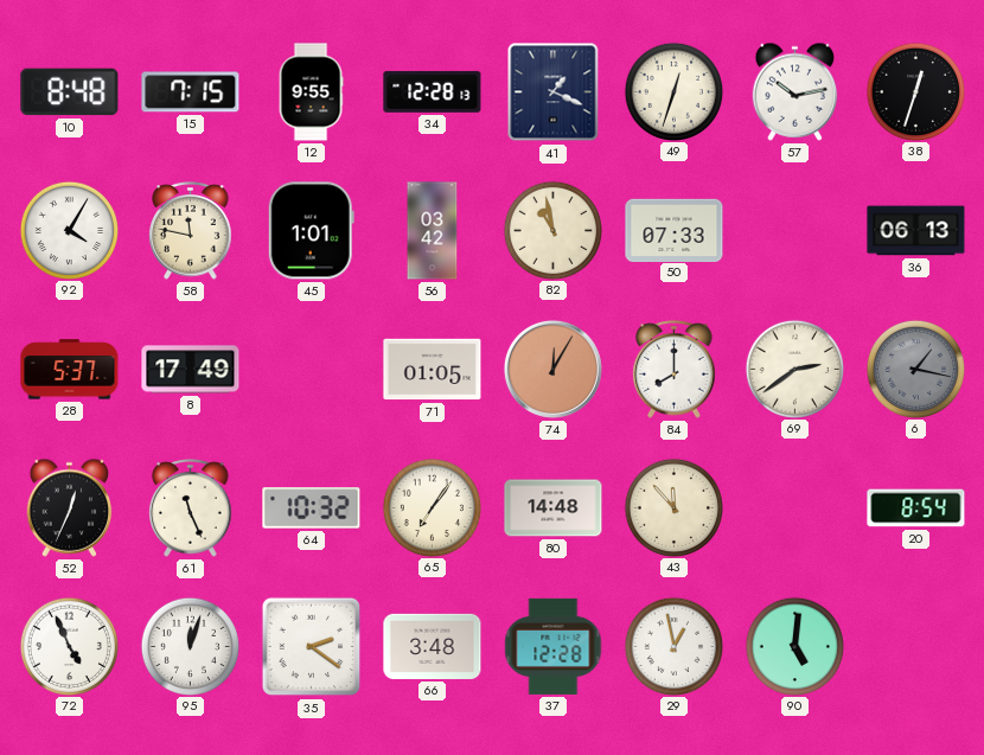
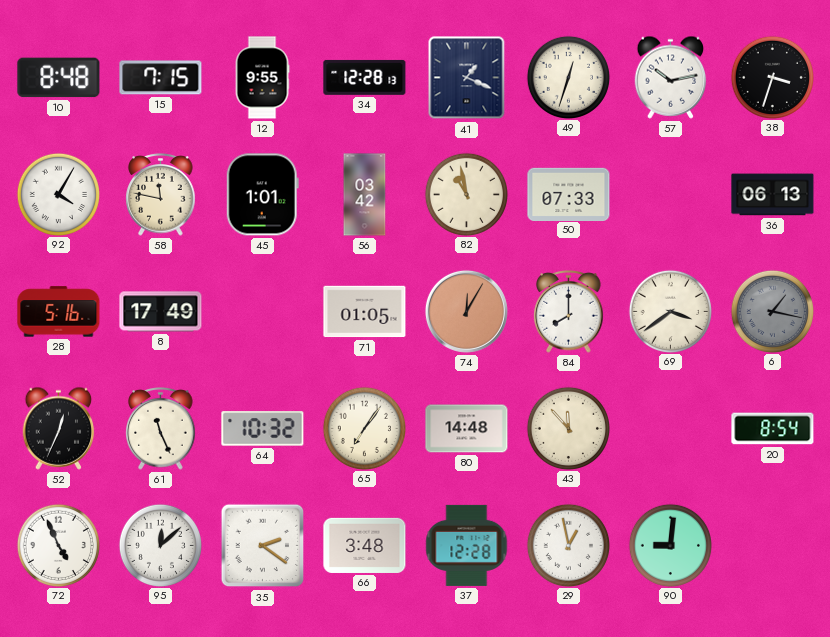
38: 12:33 -> 3:33 (772, 77)
28: 5:37 -> 5:16 (59, 312)
69: 2:39 -> 3:39 (670, 311)
95: 12:03 -> 12:08 (160, 545)
90: 5:01 -> 9:01 (670, 545)
